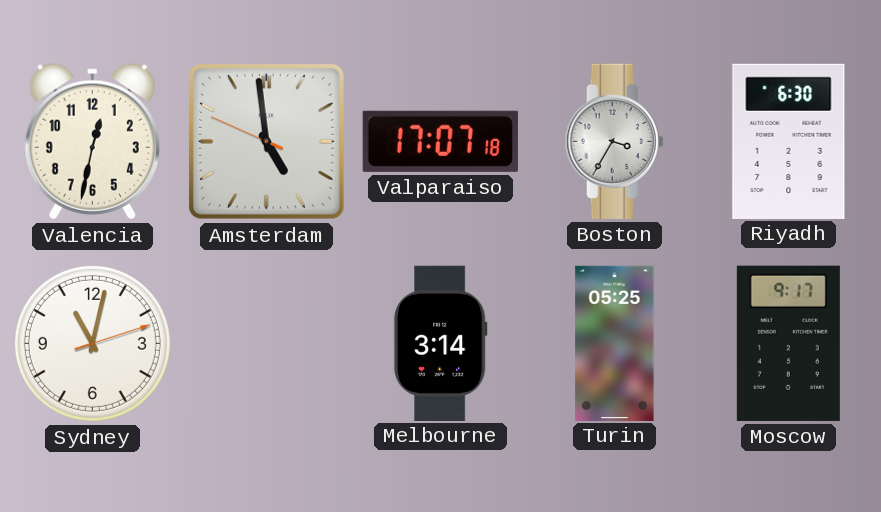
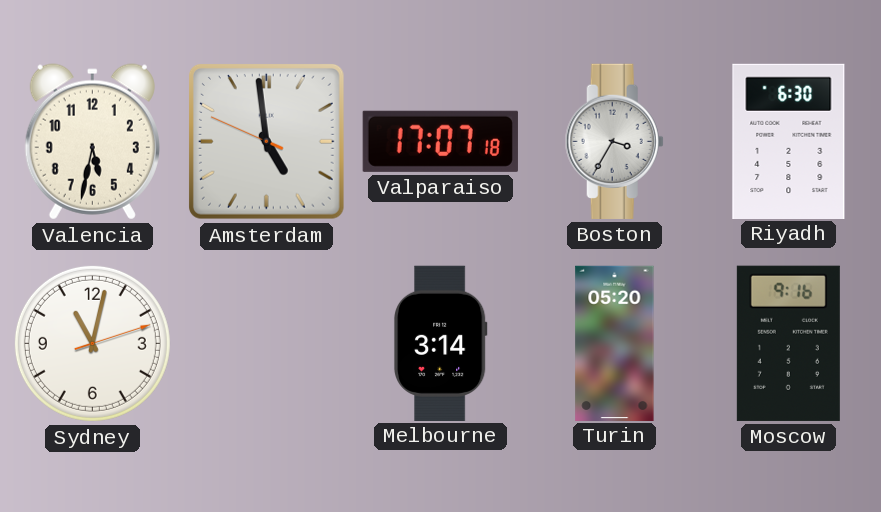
Valencia: 12:32 -> 5:32 (92, 142)
Turin: 05:25 -> 05:20 (615, 343)
Moscow: 9:17 -> 9:16 (788, 343)
